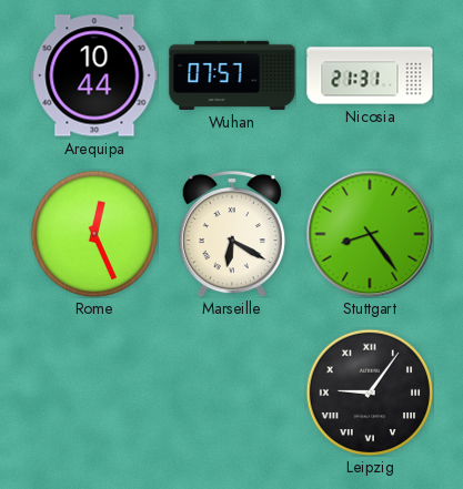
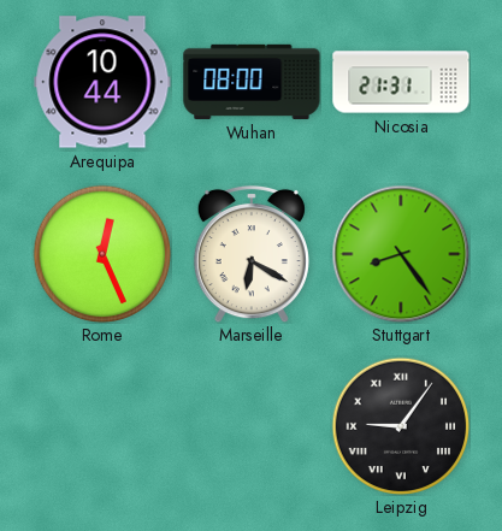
Wuhan: 07:57 -> 08:00 (252, 82)
